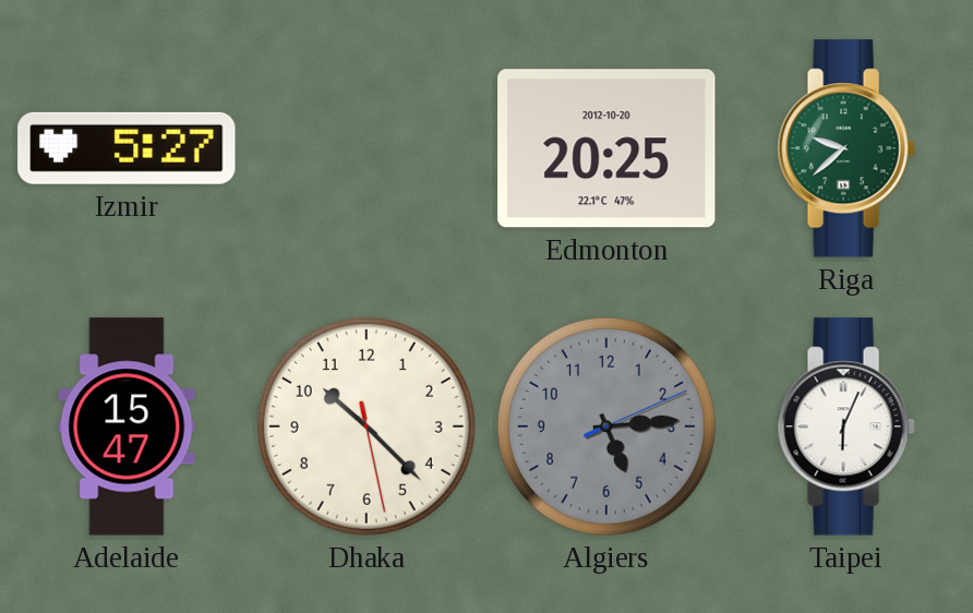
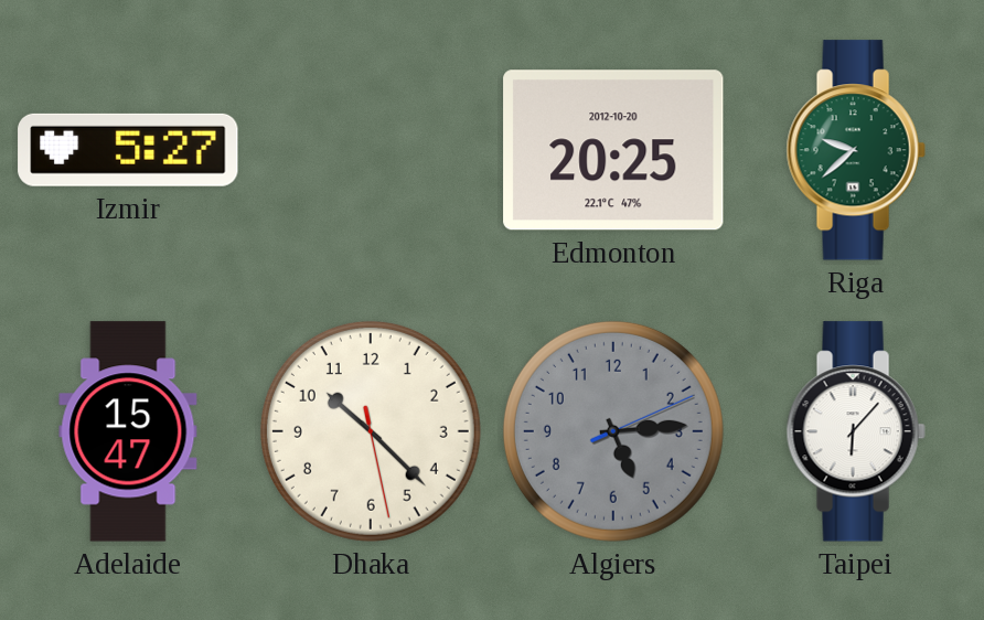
Taipei: 6:04 -> 6:07 (856, 431)
